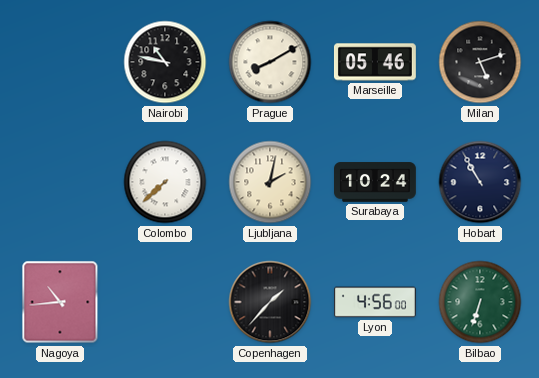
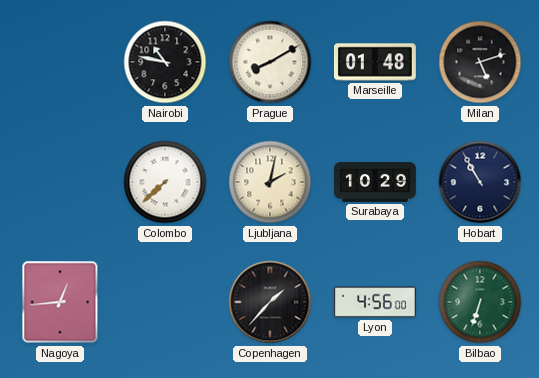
Marseille: 05:46 -> 01:48 (375, 62)
Surabaya: 10:24 -> 10:29 (376, 182)
Nagoya: 10:44 -> 12:44 (60, 302)
